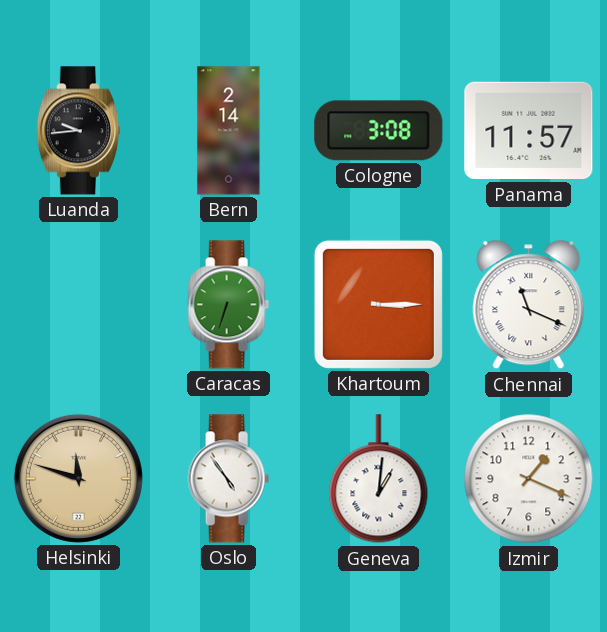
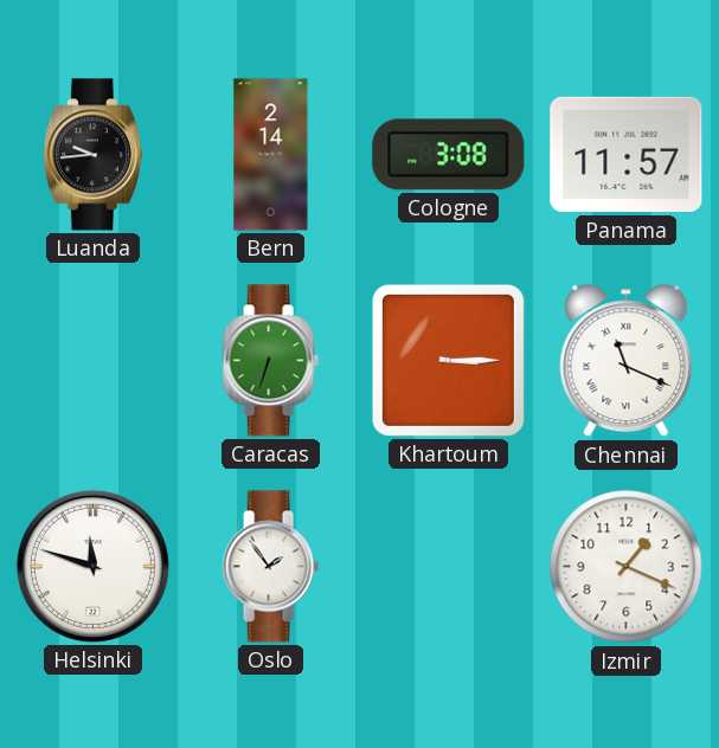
Helsinki dial: champagne -> white (92, 566)
Oslo: 4:54 -> 1:54 (270, 567)
Geneva: 1:01 -> none (379, 479)
